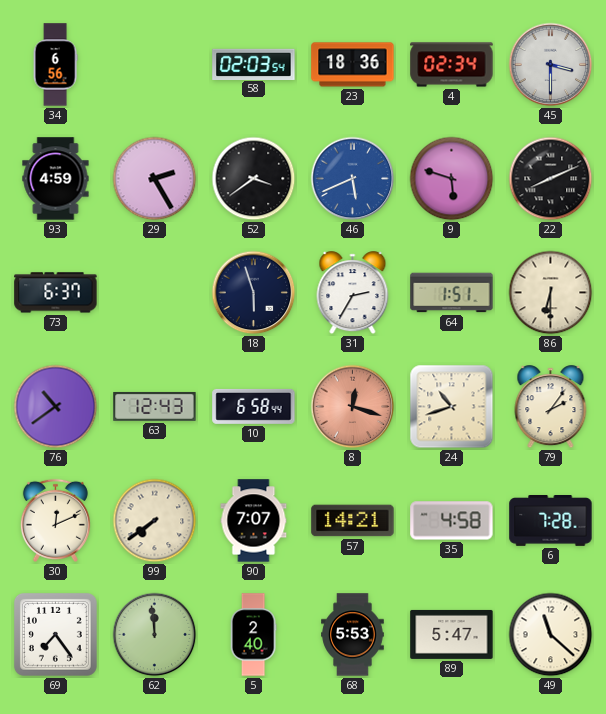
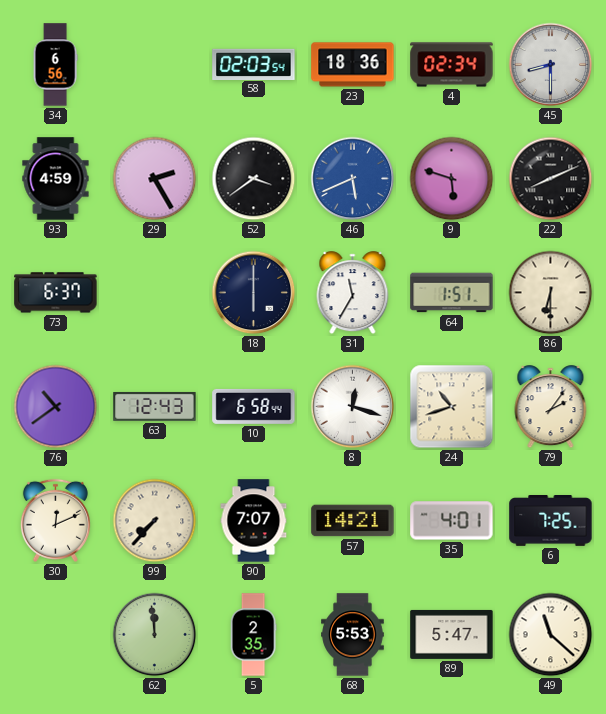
45: 3:30 -> 8:30 (551, 65)
18: 5:57 -> 6:00 (254, 293)
31: 2:35 -> 11:35 (353, 293)
8 dial: salmon -> white (353, 407)
99: 7:39 -> 7:37 (155, 521)
35: 4:58 -> 4:01 (452, 521)
6: 7:28 -> 7:25 (551, 521)
69: 7:24 -> none (55, 634)
5: 2:40 -> 2:35 (253, 635)
